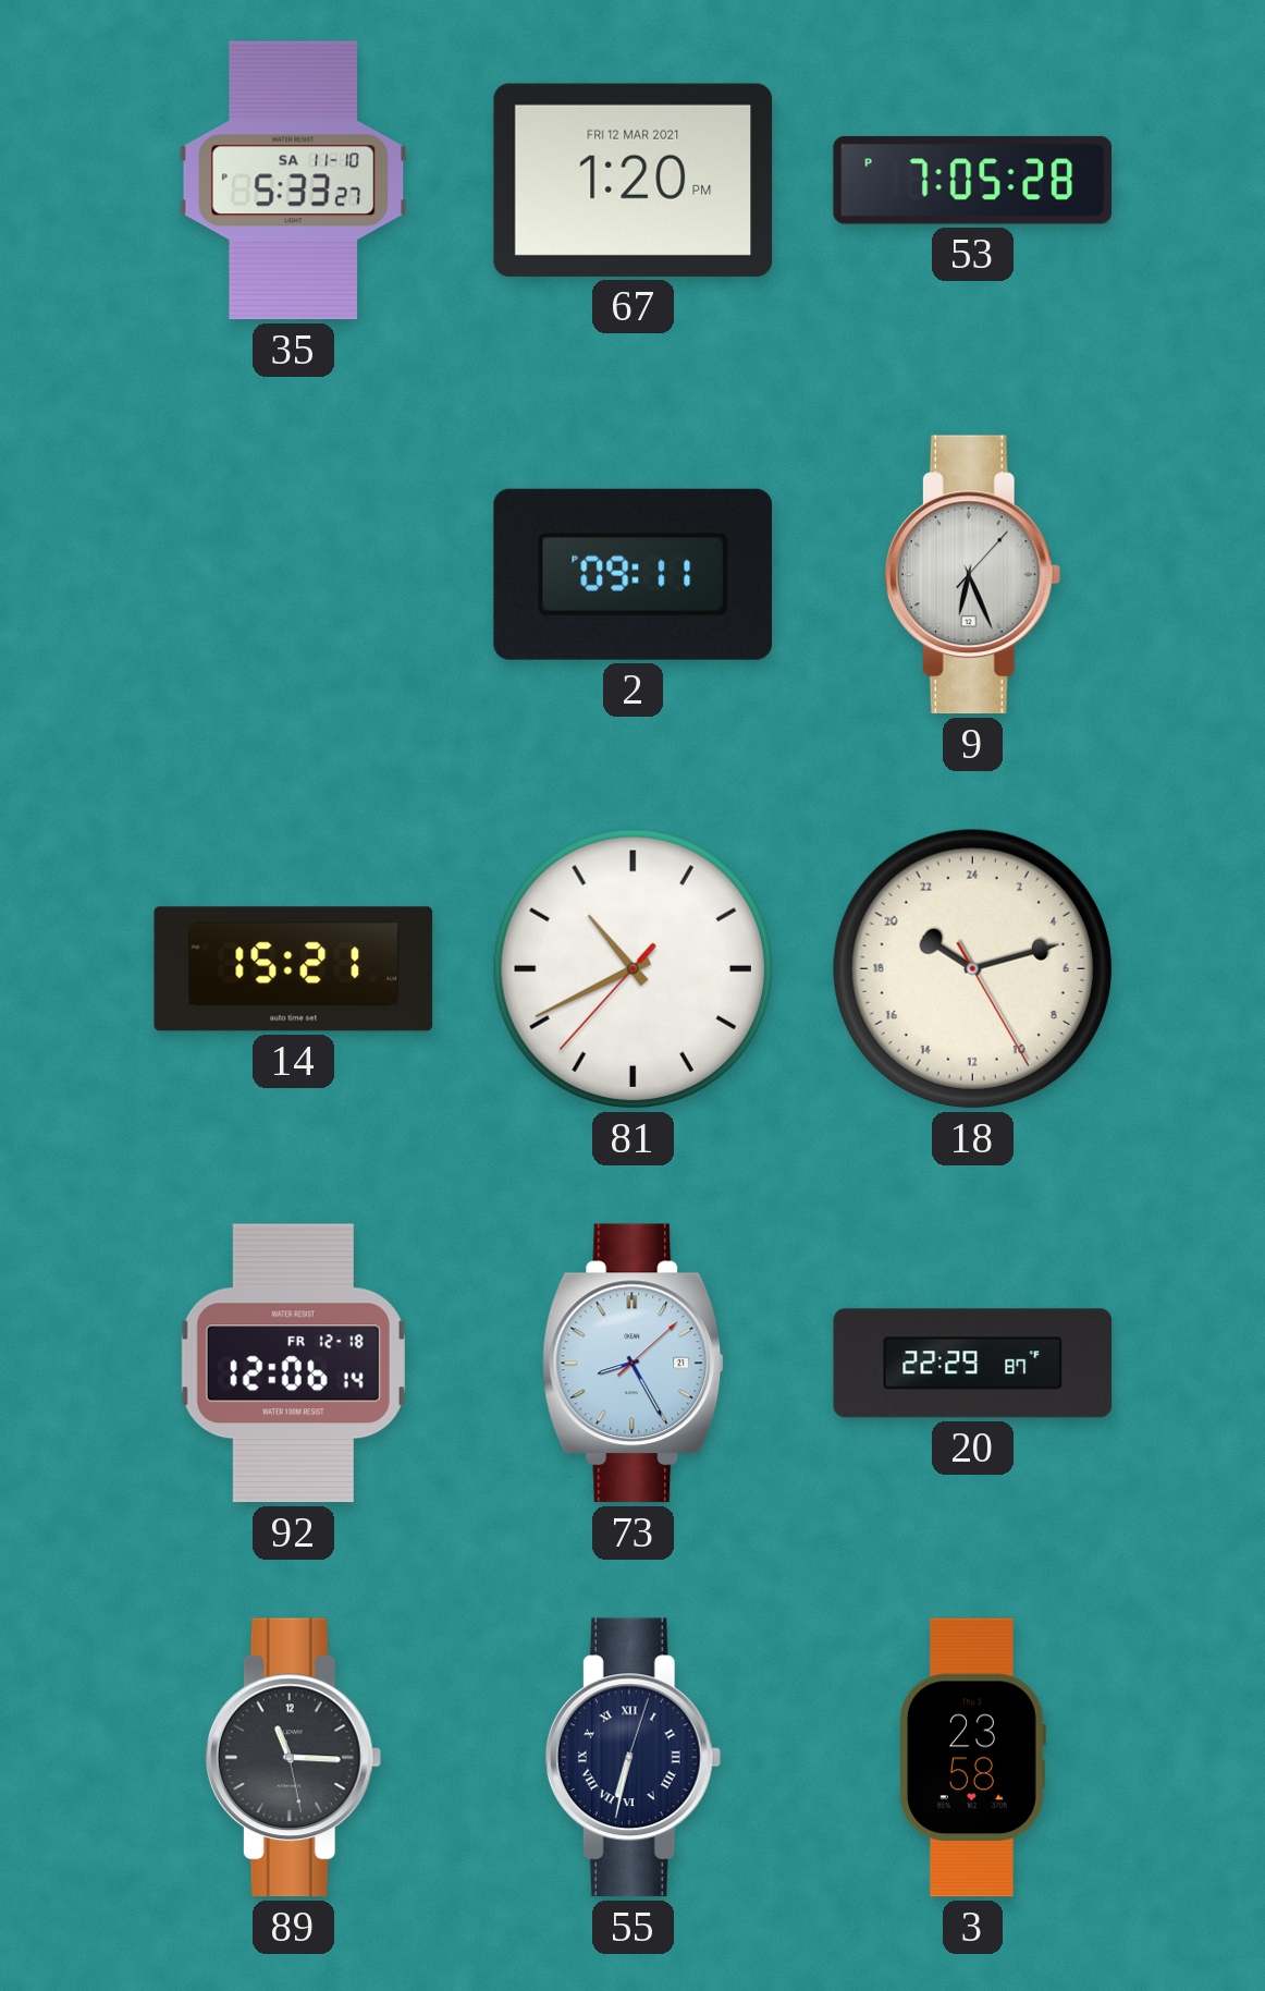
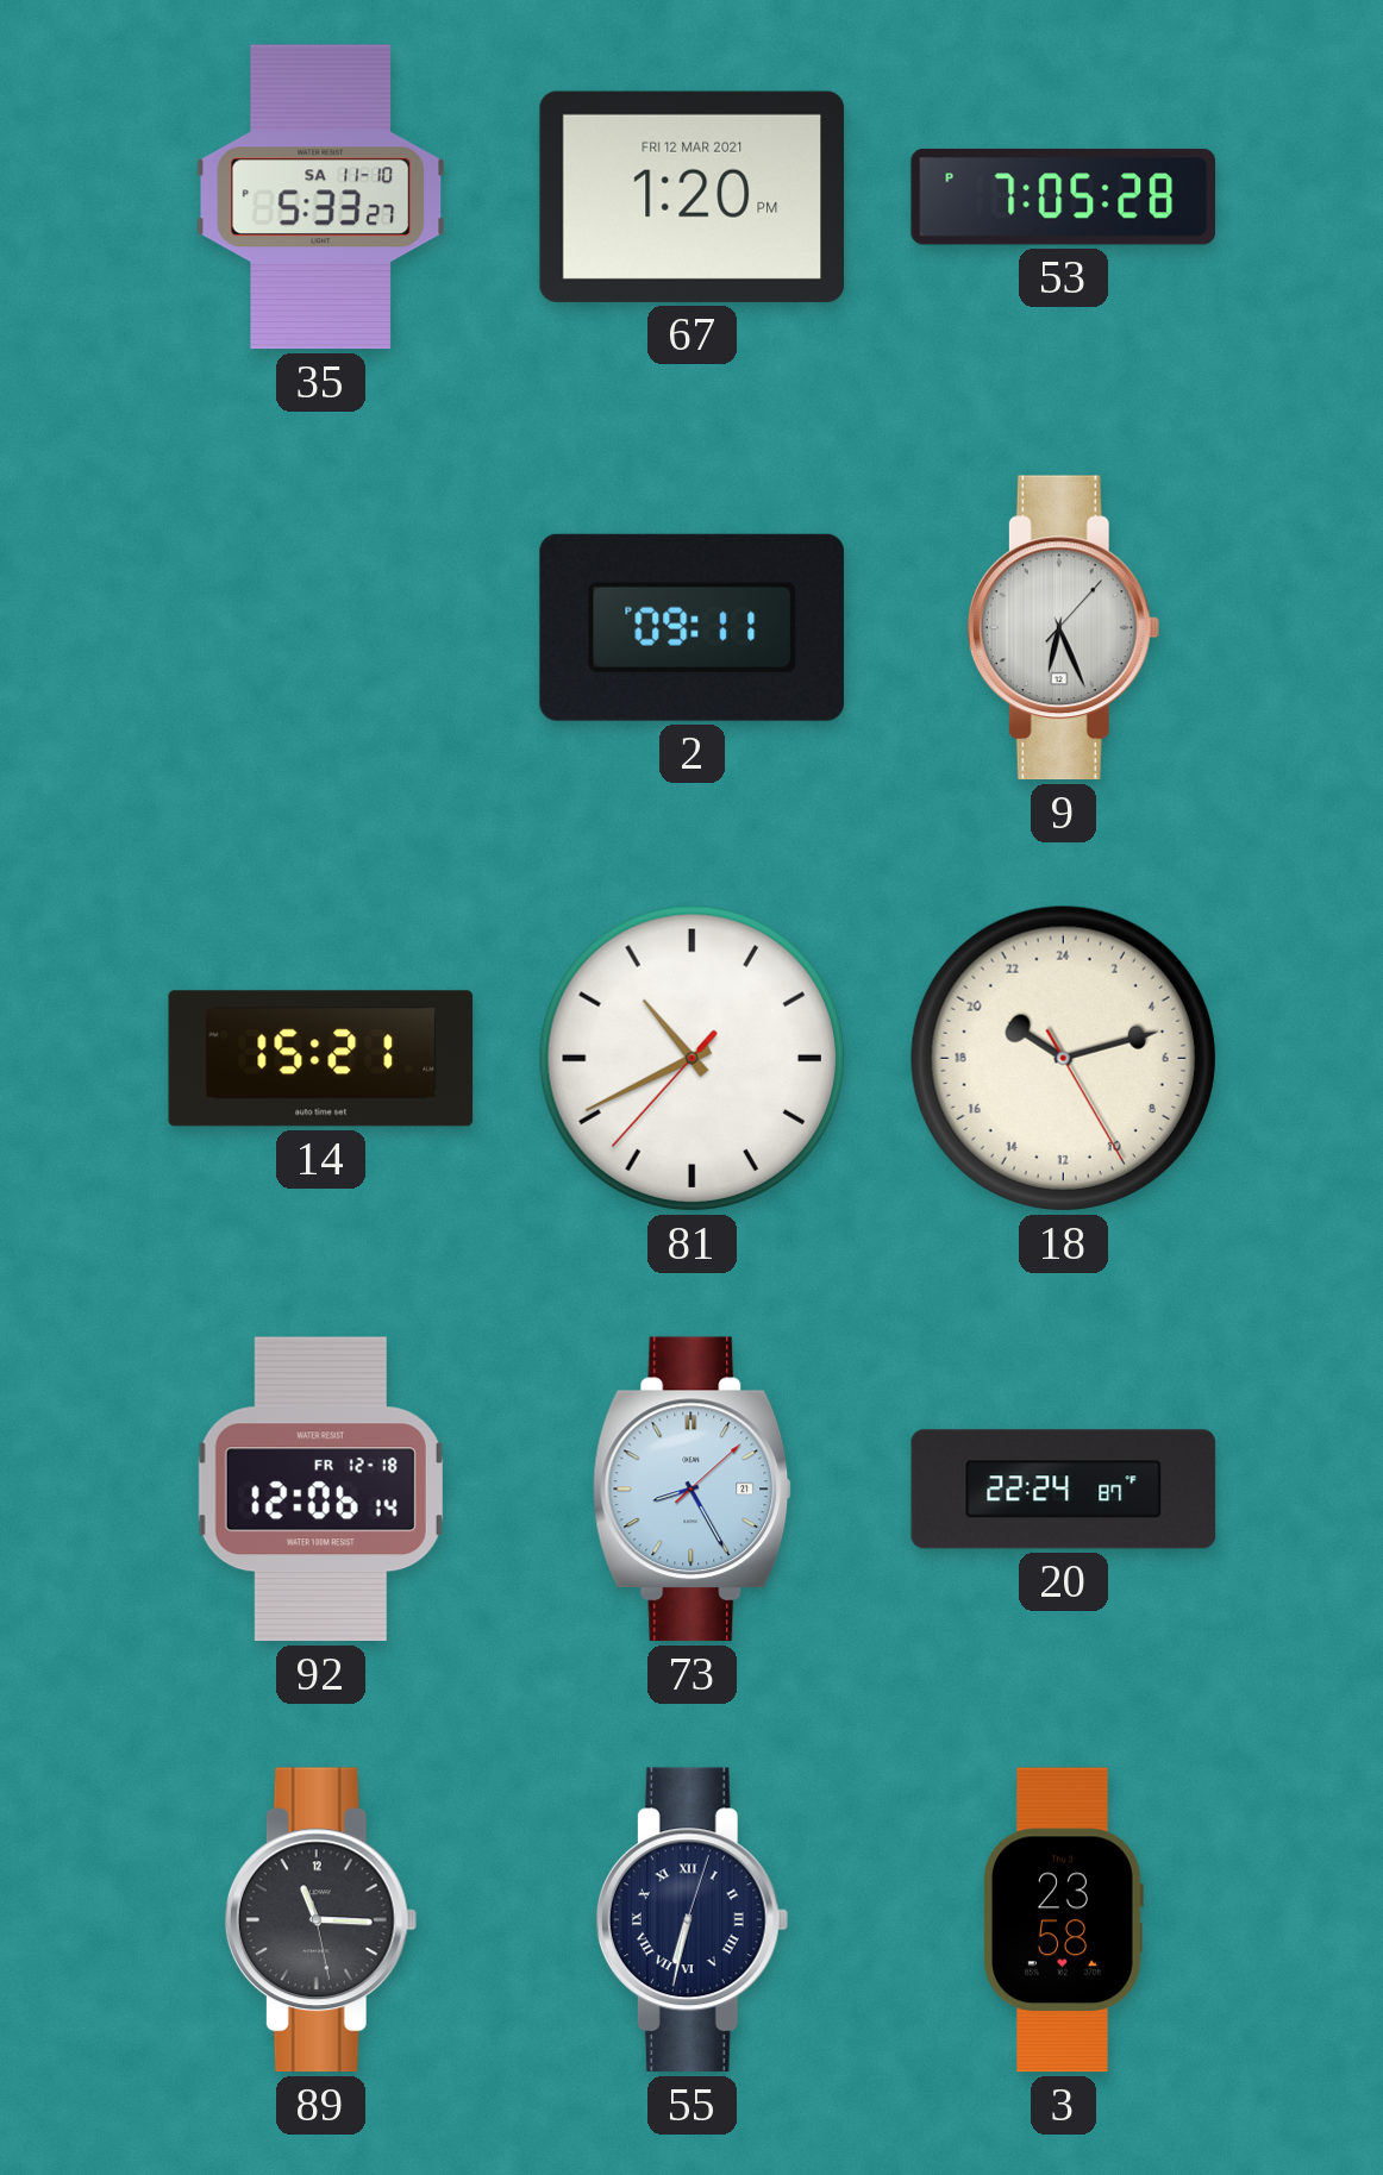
20: 22:29 -> 22:24 (1064, 1490)
